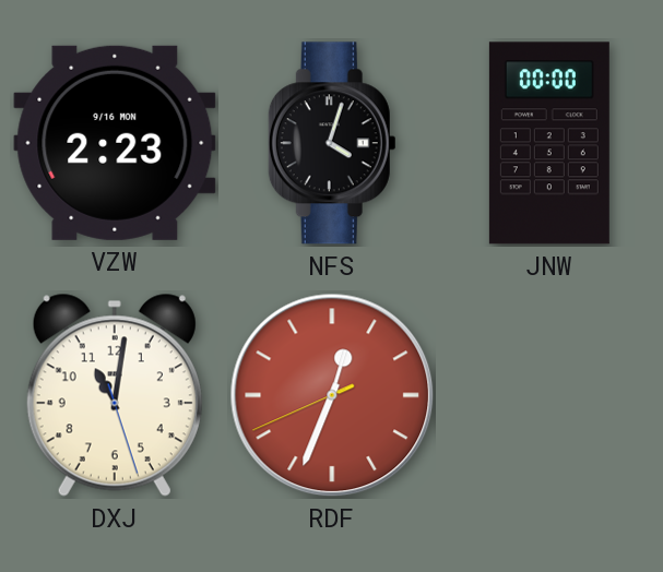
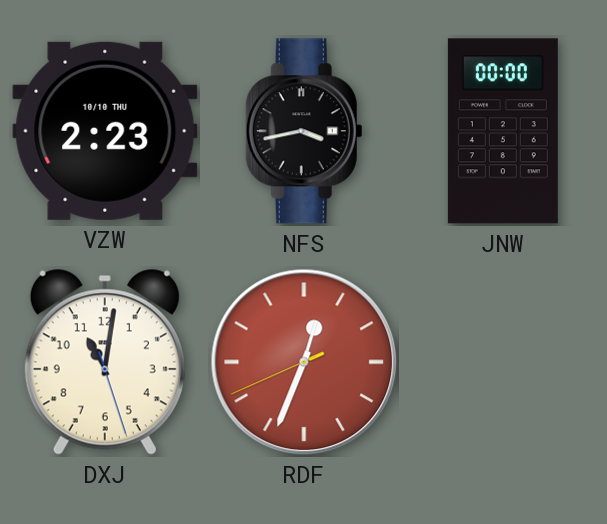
VZW date: 9/16 MON -> 10/10 THU (105, 131)
NFS: 4:03 -> 3:43 (304, 131)
